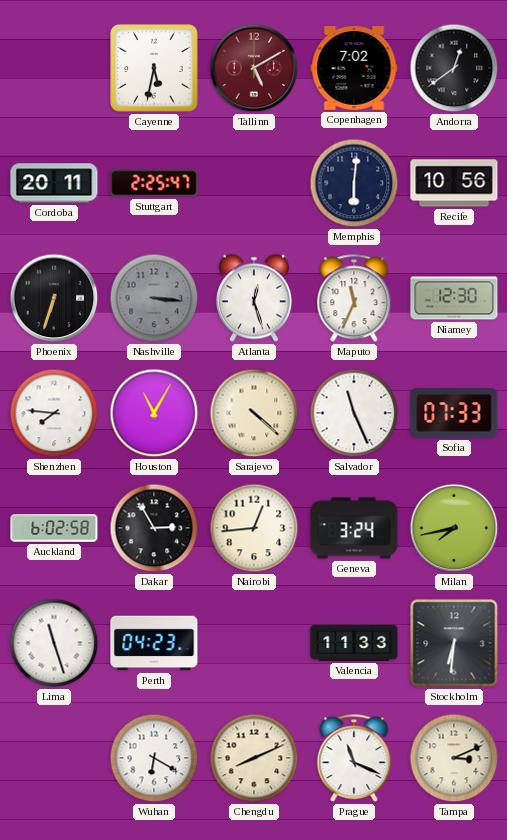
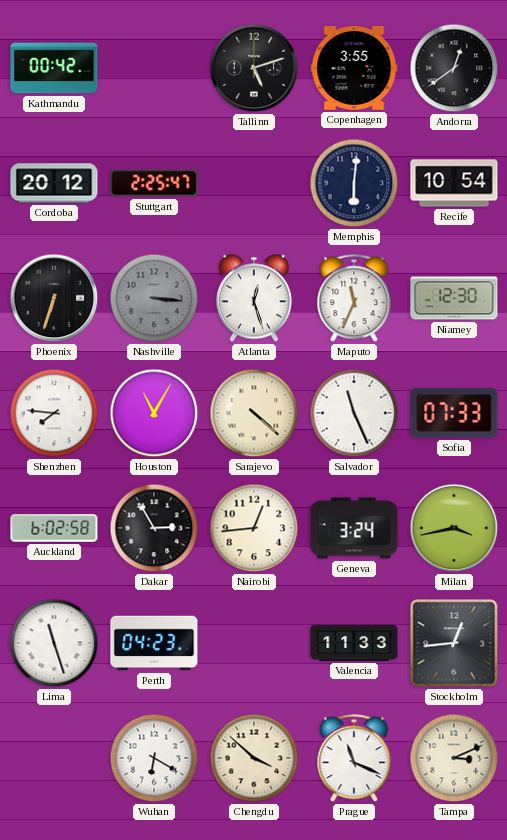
Kathmandu: none -> 00:42 (54, 68)
Cayenne: 5:32 -> none (154, 68)
Tallinn: 5:10 -> 5:12 (254, 68)
Tallinn dial: burgundy -> black (254, 68)
Copenhagen: 7:02 -> 3:55 (354, 69)
Cordoba: 20:11 -> 20:12 (54, 183)
Recife: 10:56 -> 10:54 (454, 183)
Milan: 7:43 -> 3:43 (454, 528)
Stockholm: 6:31 -> 12:44 (454, 643)
Chengdu: 8:11 -> 3:52 (254, 758)
